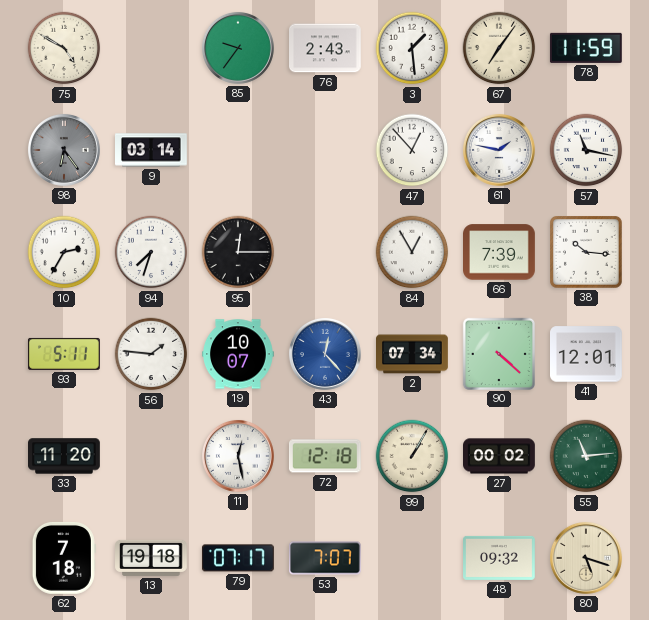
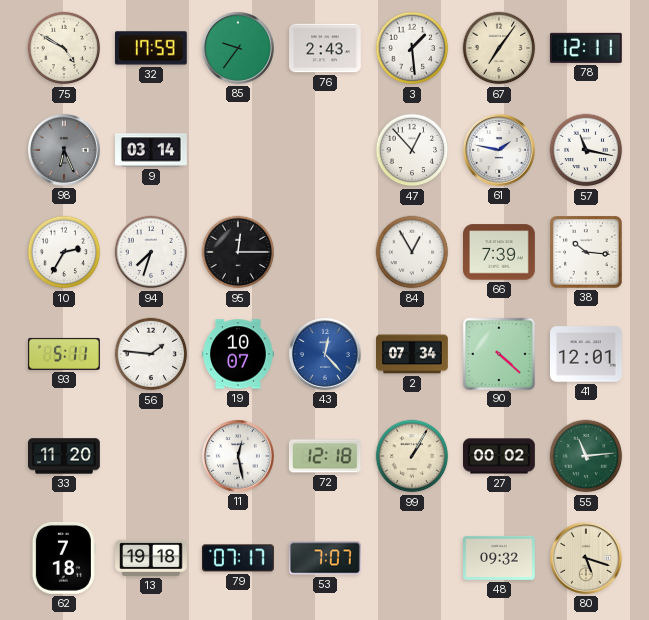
32: none -> 17:59 (151, 48)
78: 11:59 -> 12:11 (586, 48)
98: 6:24 -> 6:26 (64, 150)
